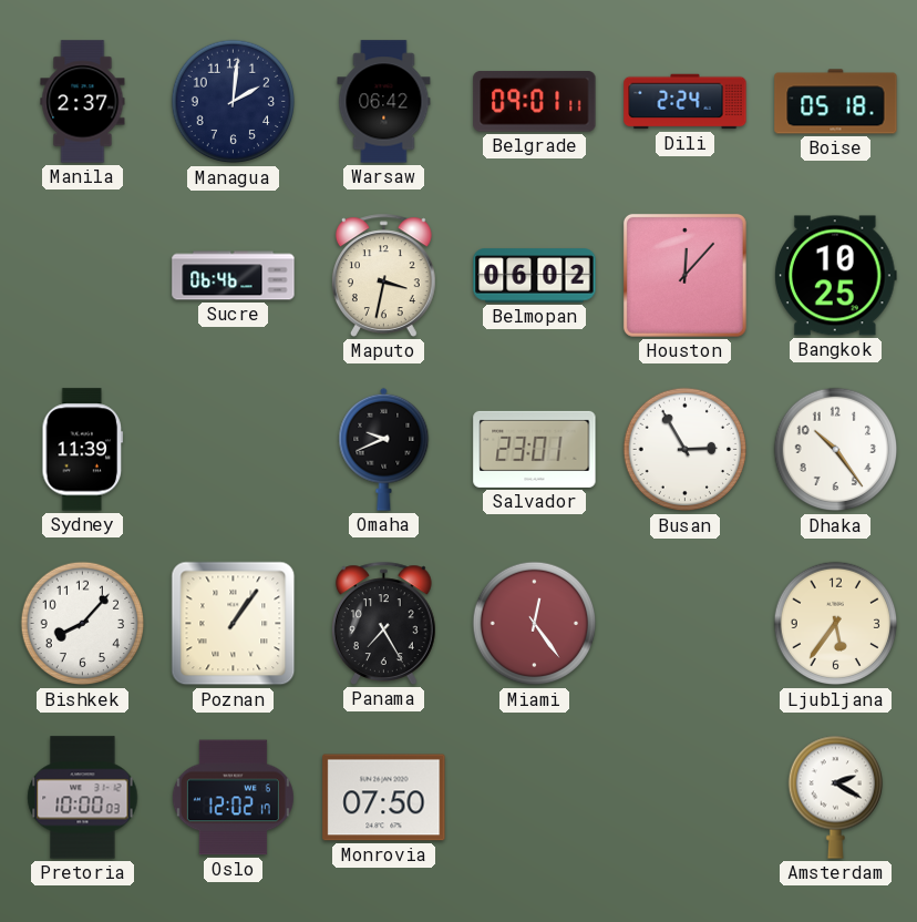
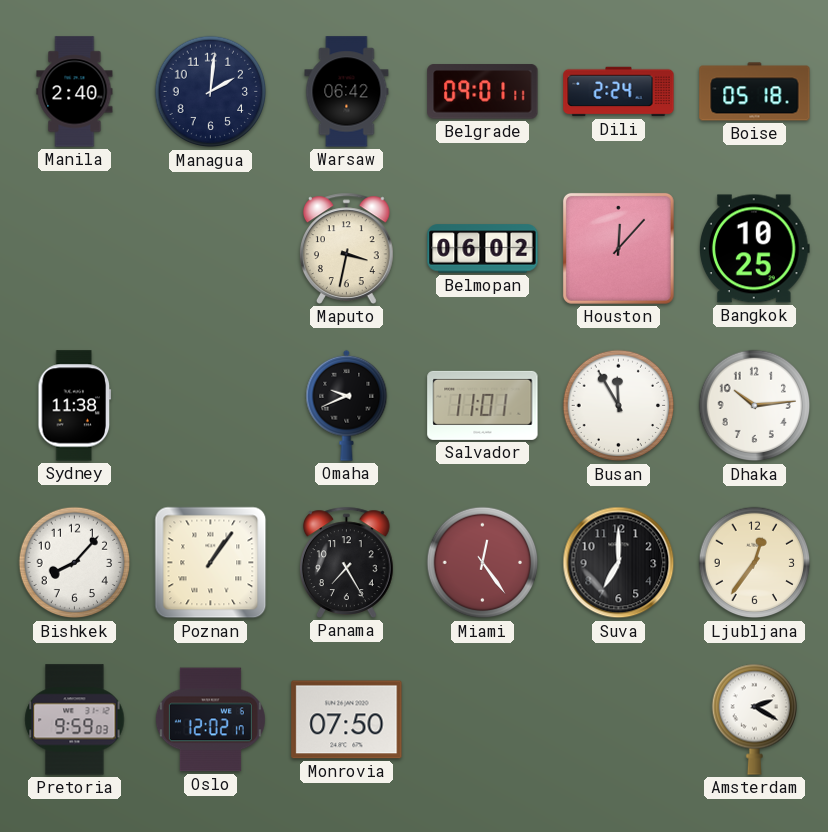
Manila: 2:37 -> 2:40 (75, 92)
Sucre: 06:46 -> none (234, 276)
Sydney: 11:39 -> 11:38 (75, 406)
Salvador: 23:01 -> 11:01 (483, 405)
Busan: 2:55 -> 11:55 (619, 406)
Dhaka: 10:24 -> 10:14 (755, 406)
Suva: none -> 7:00 (619, 563)
Ljubljana: 5:36 -> 12:36 (755, 563)
Pretoria: 10:00 -> 9:59 (75, 720)
